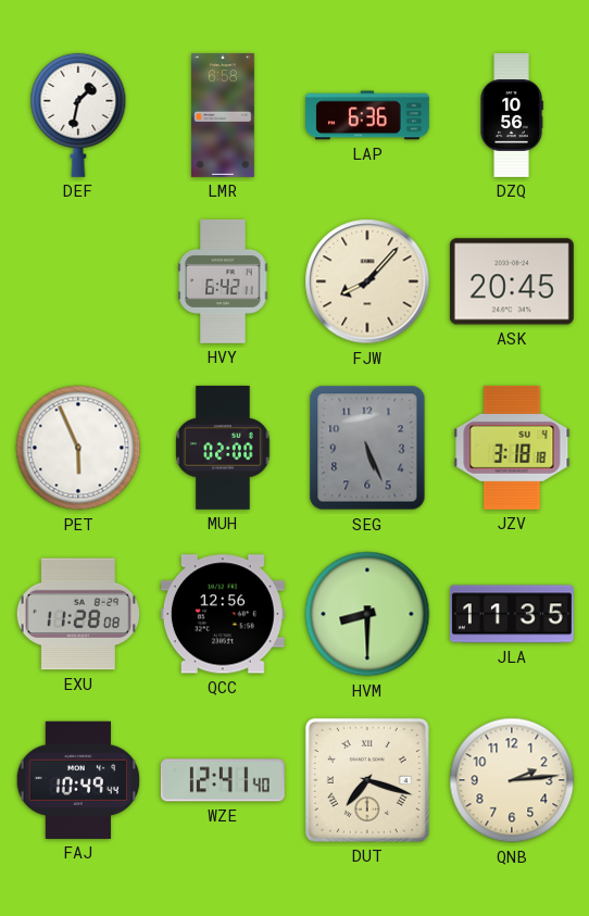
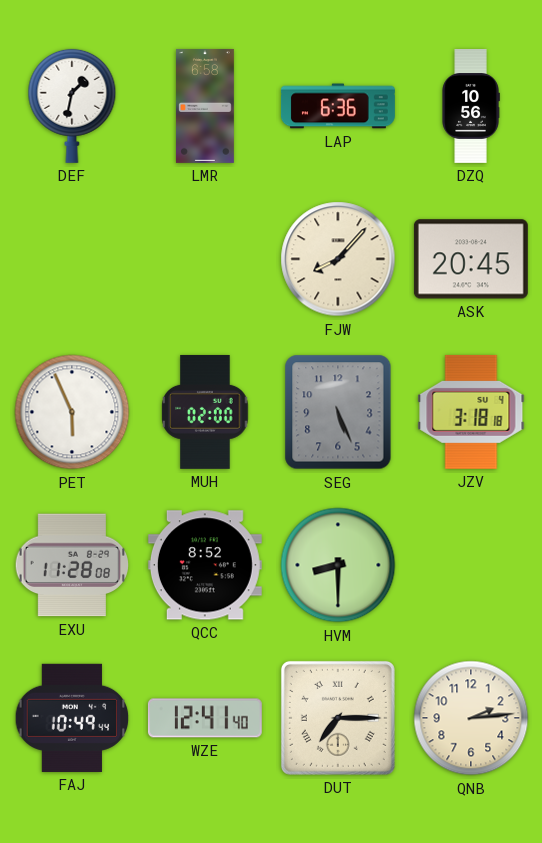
HVY: 6:42 -> none (223, 281)
QCC: 12:56 -> 8:52 (205, 565)
JLA: 11:35 -> none (512, 614)
DUT: 7:18 -> 7:15 (338, 718)
